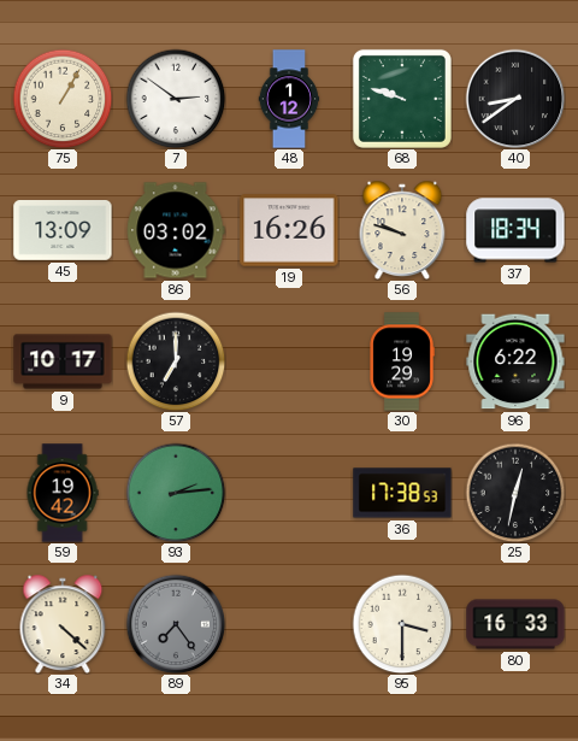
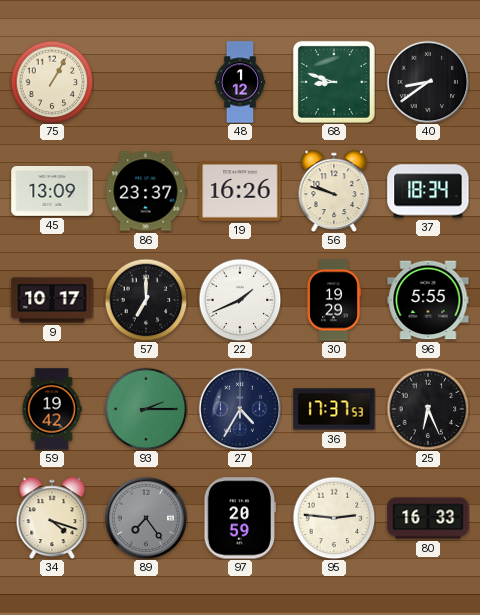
7: 2:51 -> none (176, 99)
68: 9:48 -> 8:48 (334, 82)
86: 03:02 -> 23:37 (146, 191)
22: none -> 1:41 (240, 300)
96: 6:22 -> 5:55 (428, 300)
93: 2:14 -> 2:15 (146, 409)
27: none -> 4:35 (240, 409)
36: 17:38 -> 17:37 (334, 409)
25: 12:32 -> 6:26 (428, 409)
34: 4:22 -> 4:18 (52, 517)
97: none -> 20:59 (239, 518)
95: 3:30 -> 2:46 (334, 518)
